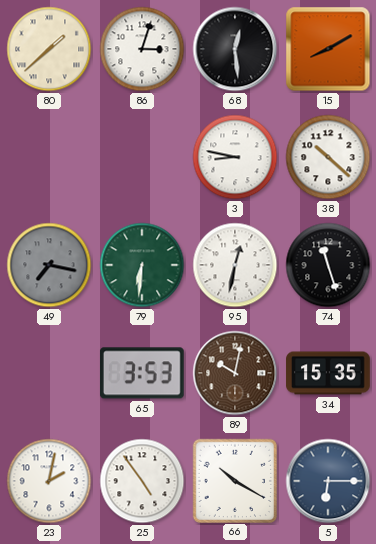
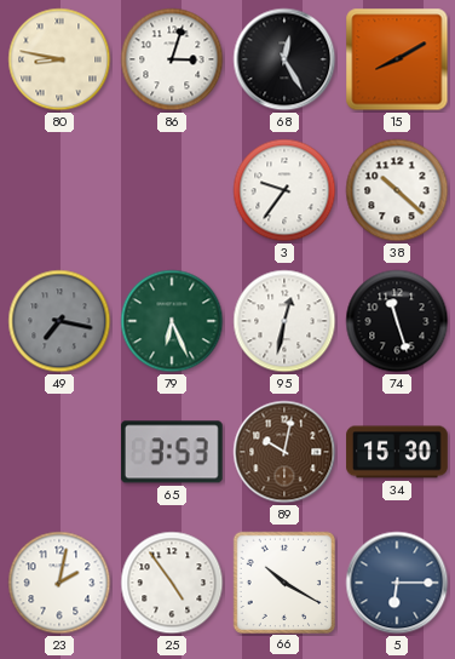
80: 1:38 -> 8:47 (59, 59)
68: 12:29 -> 12:25 (284, 59)
3: 8:47 -> 9:36 (284, 190)
79: 6:31 -> 6:26 (172, 321)
34: 15:35 -> 15:30 (397, 452)
